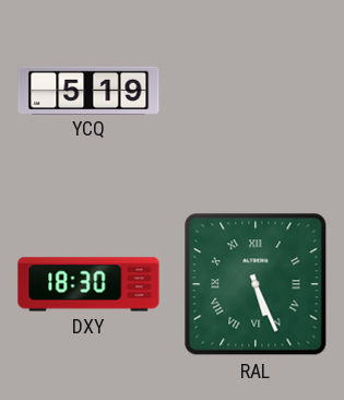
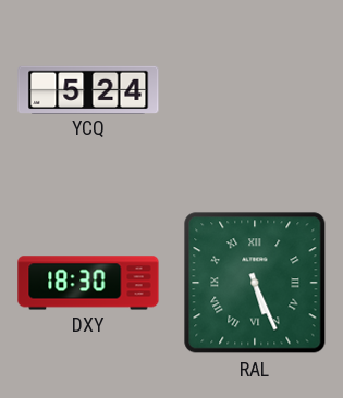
YCQ: 5:19 -> 5:24 (88, 89)
